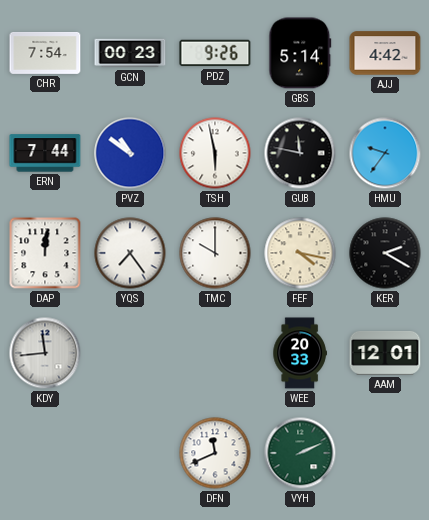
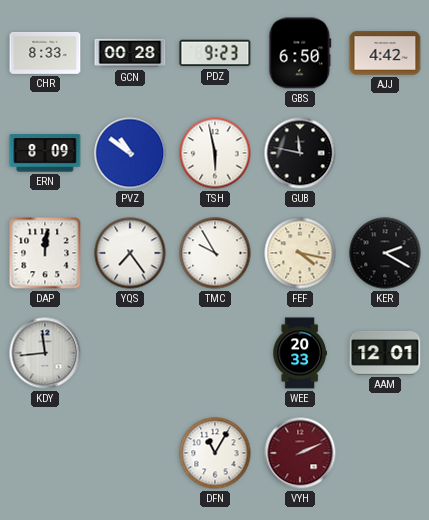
CHR: 7:54 -> 8:33 (45, 53)
GCN: 00:23 -> 00:28 (130, 53)
PDZ: 9:26 -> 9:23 (215, 53)
GBS: 5:14 -> 6:50 (300, 53)
ERN: 7:44 -> 8:09 (45, 153)
HMU: 9:36 -> none (385, 153)
TMC: 10:00 -> 9:55 (215, 253)
DFN: 11:41 -> 11:05 (215, 453)
VYH dial: green -> burgundy (300, 453)
